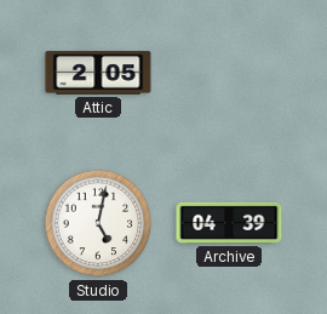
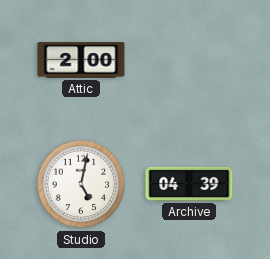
Attic: 2:05 -> 2:00 (81, 60)
